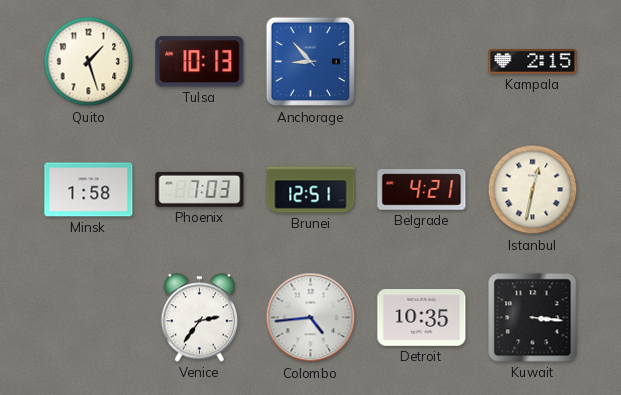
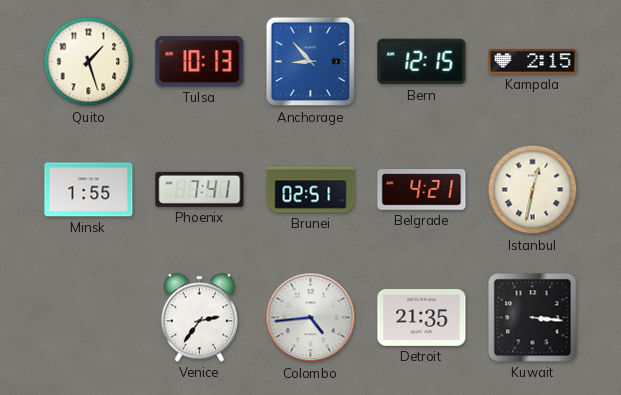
Bern: none -> 12:15 (422, 62)
Minsk: 1:58 -> 1:55 (89, 190)
Phoenix: 7:03 -> 7:41 (200, 189)
Brunei: 12:51 -> 02:51 (311, 190)
Detroit: 10:35 -> 21:35 (422, 318)
